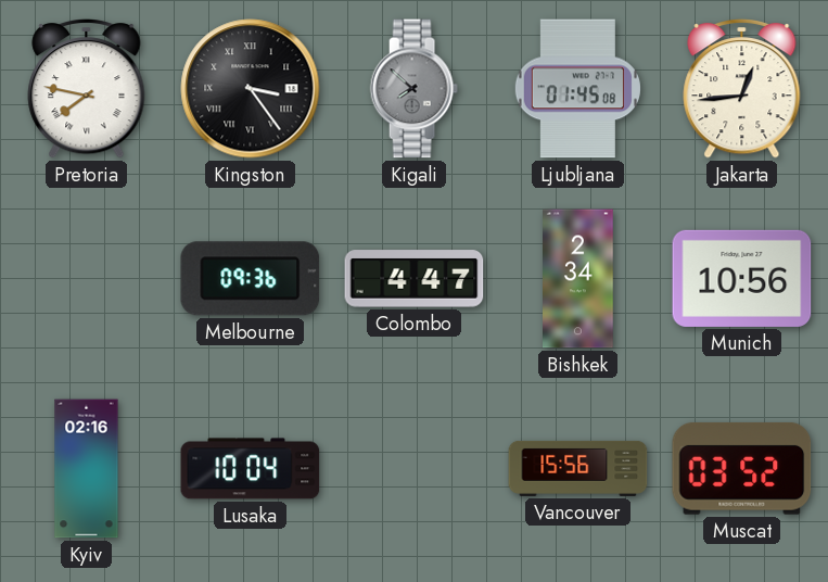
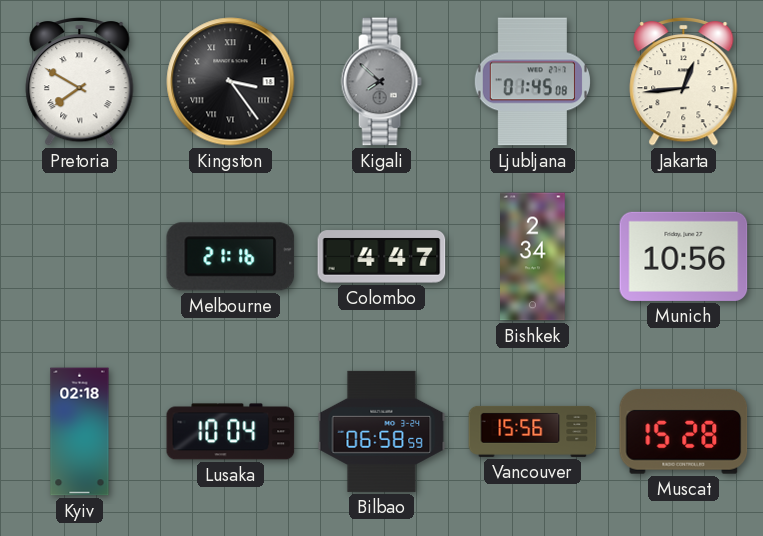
Pretoria: 7:47 -> 7:50 (80, 82)
Melbourne: 09:36 -> 21:16 (231, 257)
Kyiv: 02:16 -> 02:18 (80, 432)
Bilbao: none -> 06:58 (382, 431)
Muscat: 03:52 -> 15:28 (684, 431)
